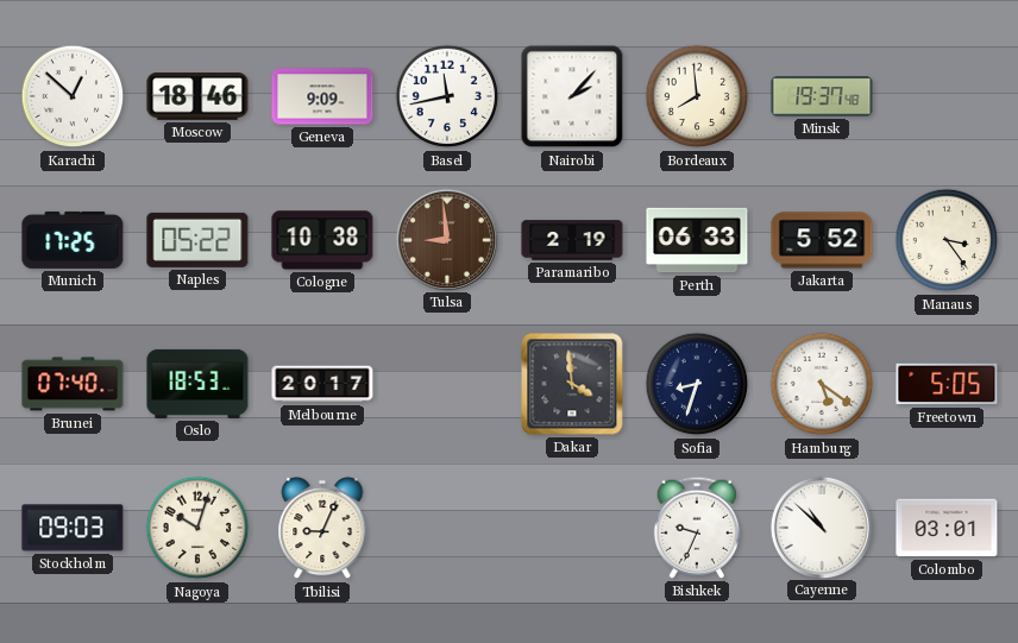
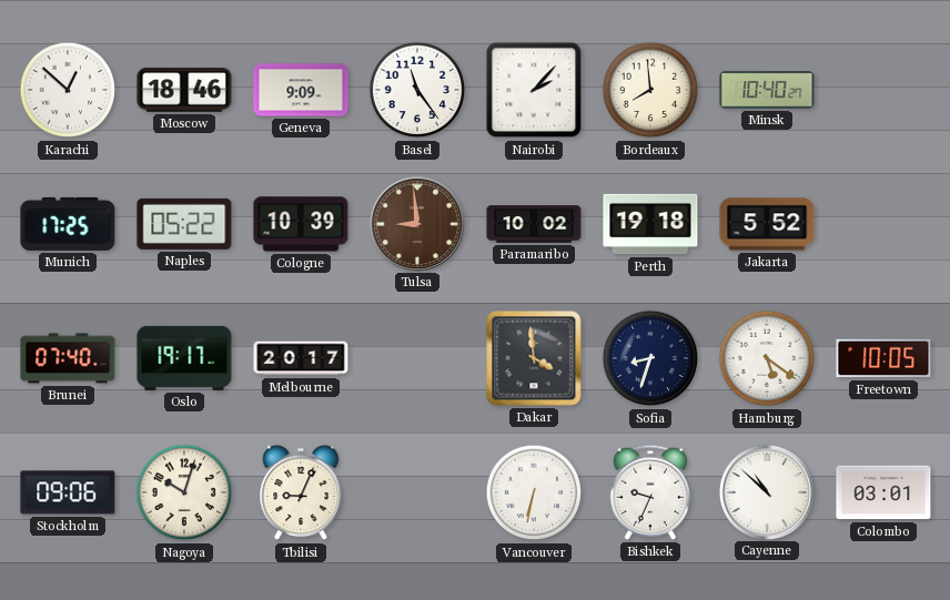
Basel: 11:43 -> 11:24 (417, 90)
Minsk: 19:37 -> 10:40 (767, 90)
Cologne: 10:38 -> 10:39 (301, 224)
Paramaribo: 2:19 -> 10:02 (534, 224)
Perth: 06:33 -> 19:18 (650, 224)
Manaus: 3:24 -> none (947, 240)
Oslo: 18:53 -> 19:17 (184, 358)
Freetown: 5:05 -> 10:05 (883, 358)
Stockholm: 09:03 -> 09:06 (68, 492)
Vancouver: none -> 6:32 (534, 492)
